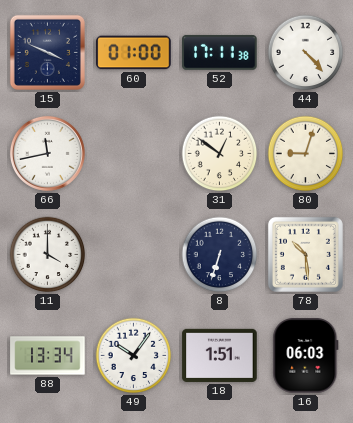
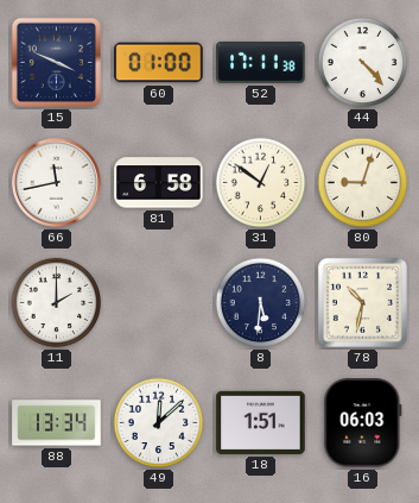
81: none -> 6:58 (159, 183)
11: 4:00 -> 2:00 (57, 303)
8: 6:33 -> 5:31 (261, 303)
78: 10:29 -> 10:32 (362, 302)
49: 10:06 -> 12:08 (159, 423)
